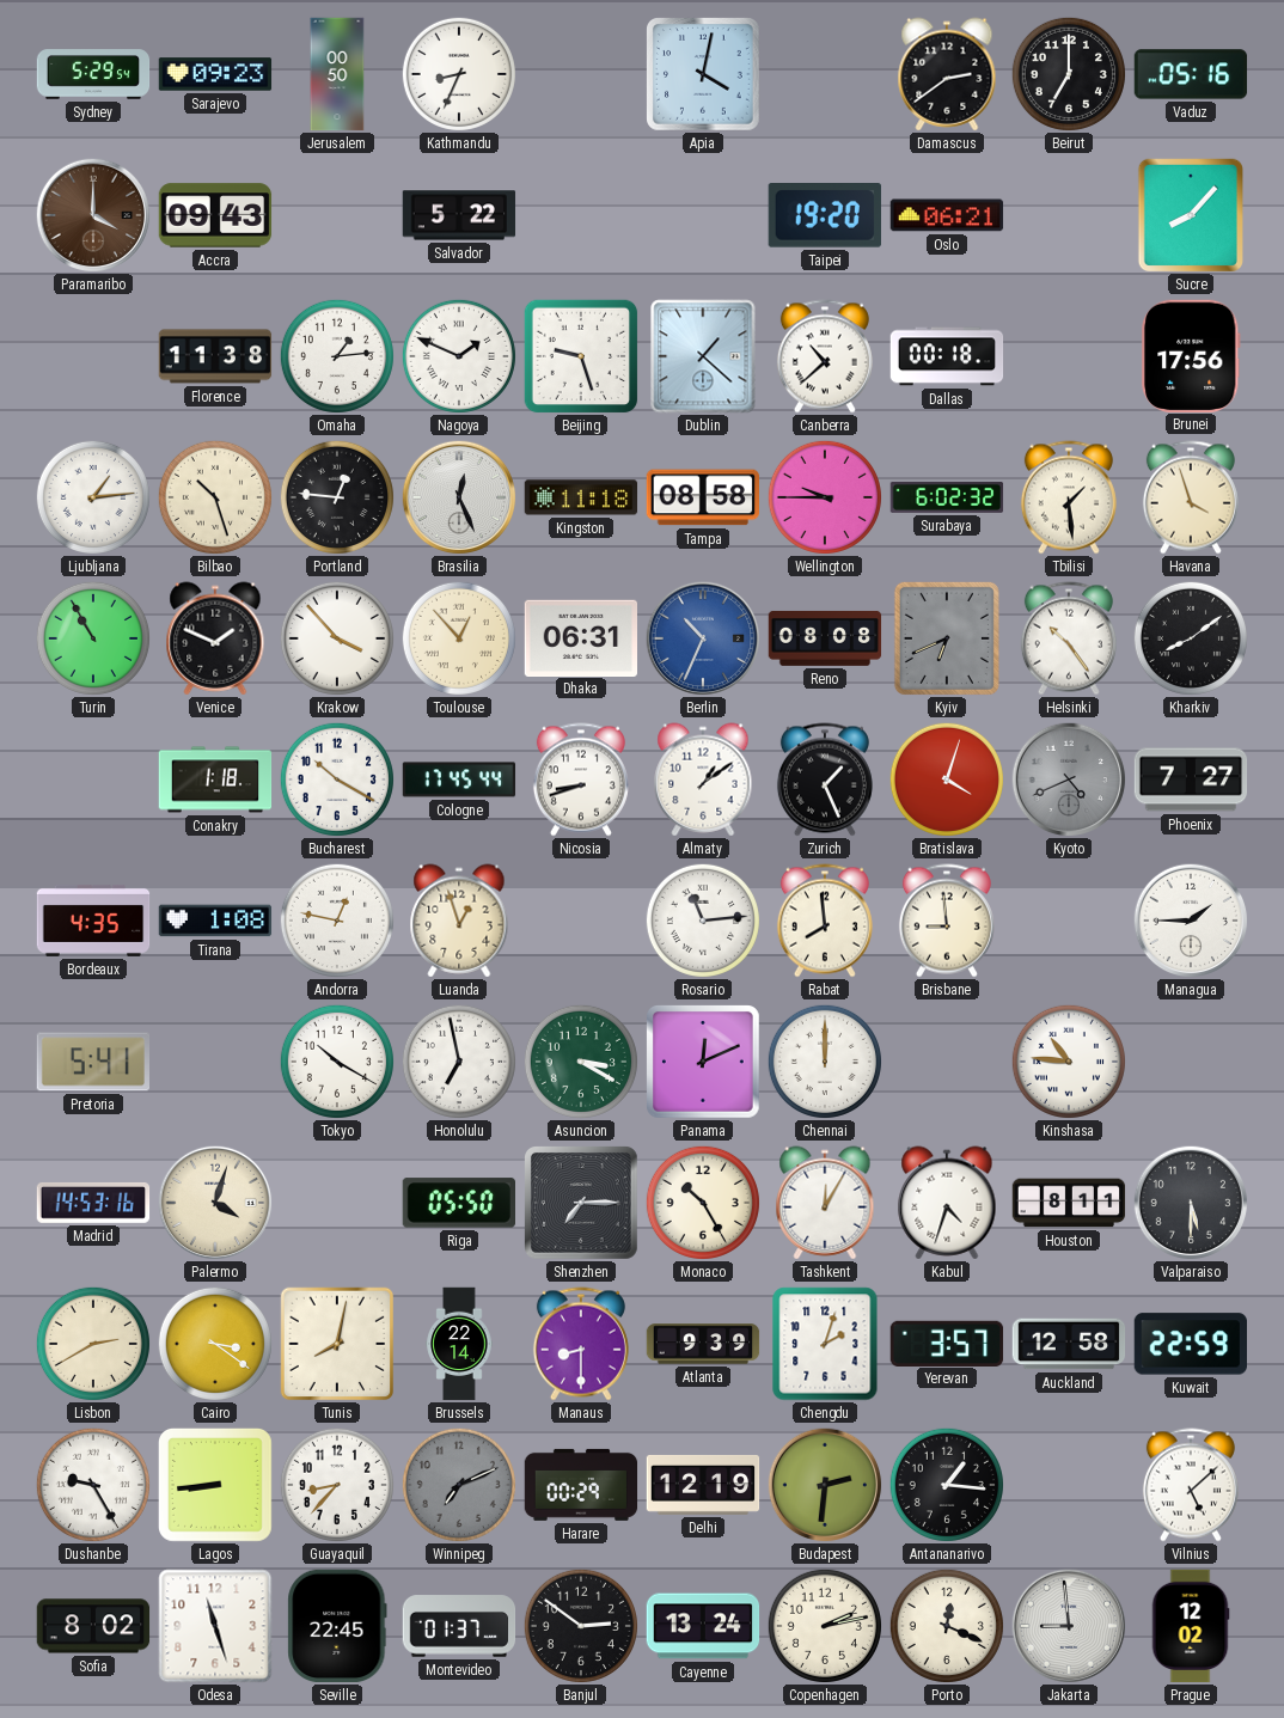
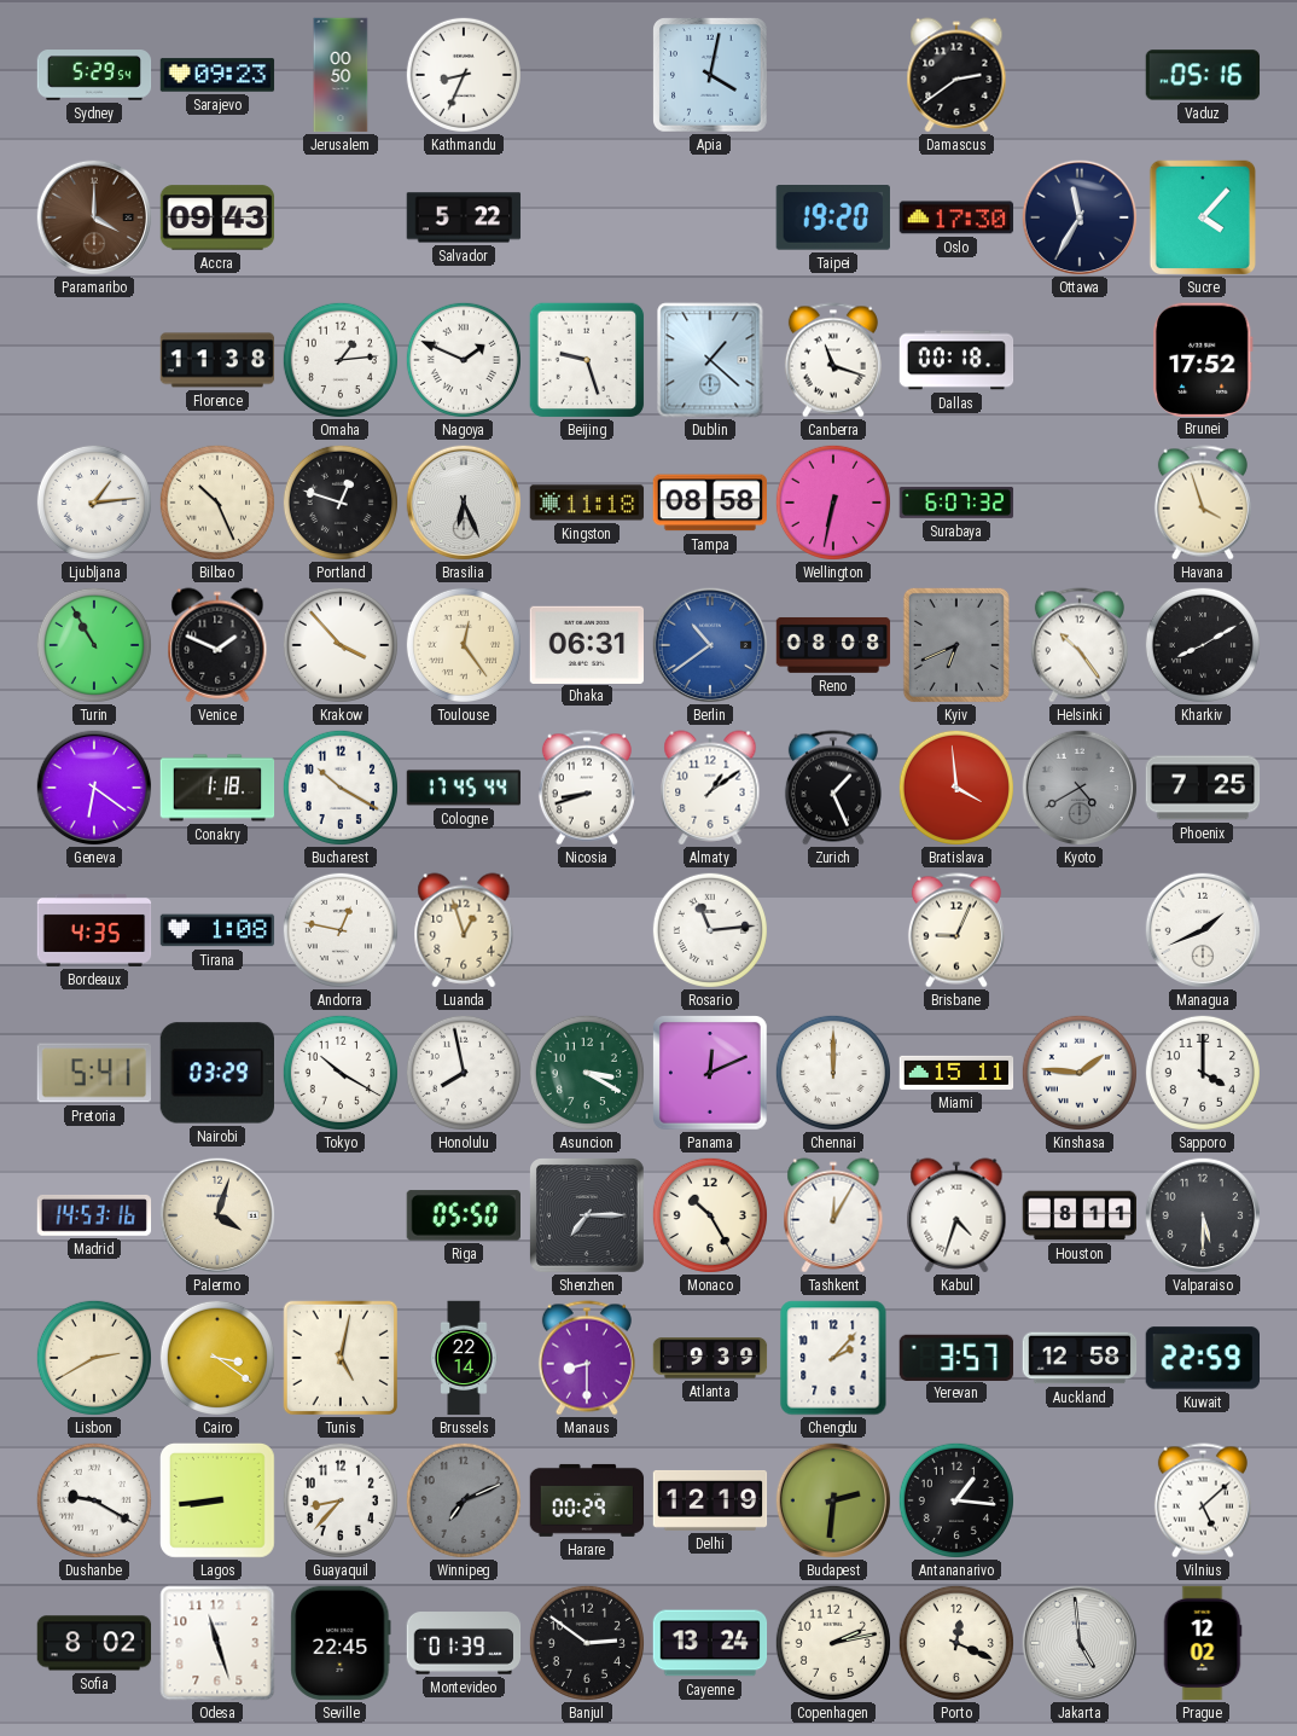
Beirut: 7:00 -> none (1069, 74)
Oslo: 06:21 -> 17:30 (956, 217)
Ottawa: none -> 11:35 (1080, 217)
Sucre: 8:07 -> 4:07 (1202, 216)
Canberra: 10:38 -> 11:18 (833, 360)
Brunei: 17:56 -> 17:52 (1203, 359)
Bilbao: 10:27 -> 10:26 (217, 503)
Portland: 12:46 -> 12:48 (341, 503)
Brasilia: 12:26 -> 6:26 (464, 503)
Wellington: 9:45 -> 6:32 (833, 503)
Surabaya: 6:02 -> 6:07 (956, 503)
Tbilisi: 1:29 -> none (1069, 497)
Toulouse: 12:53 -> 12:24 (464, 645)
Berlin: 10:34 -> 10:39 (710, 645)
Kharkiv: 8:09 -> 8:10 (1203, 645)
Geneva: none -> 6:21 (94, 788)
Bratislava: 4:03 -> 3:59 (956, 788)
Kyoto: 4:41 -> 4:40 (1080, 788)
Phoenix: 7:27 -> 7:25 (1203, 788)
Rabat: 7:59 -> none (825, 921)
Brisbane: 8:59 -> 9:04 (956, 930)
Managua: 1:45 -> 1:41 (1203, 930)
Nairobi: none -> 03:29 (216, 1073)
Honolulu: 6:58 -> 7:58 (464, 1073)
Miami: none -> 15:11 (956, 1073)
Kinshasa: 10:46 -> 1:46 (1080, 1073)
Sapporo: none -> 4:00 (1203, 1073)
Tunis: 8:02 -> 5:02 (339, 1357)
Chengdu: 2:03 -> 2:07 (833, 1358)
Dushanbe: 9:25 -> 9:20 (94, 1500)
Montevideo: 01:37 -> 01:39 (464, 1643)
Jakarta: 8:59 -> 4:59 (1080, 1643)
